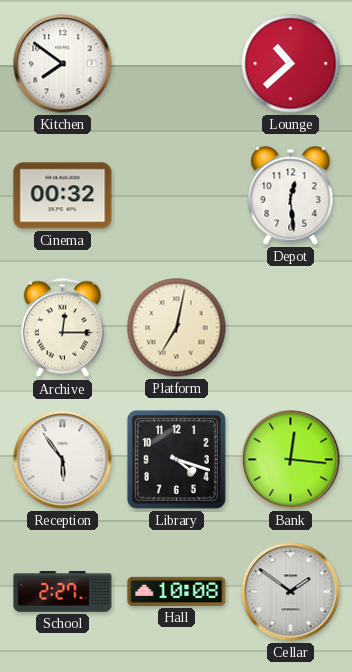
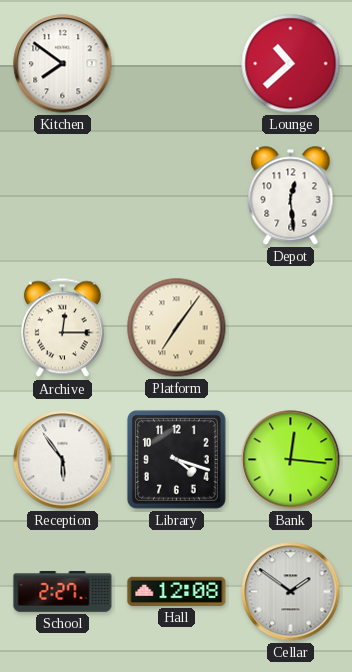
Cinema: 00:32 -> none (63, 196)
Platform: 7:02 -> 7:06 (177, 328)
Hall: 10:08 -> 12:08 (177, 591)
